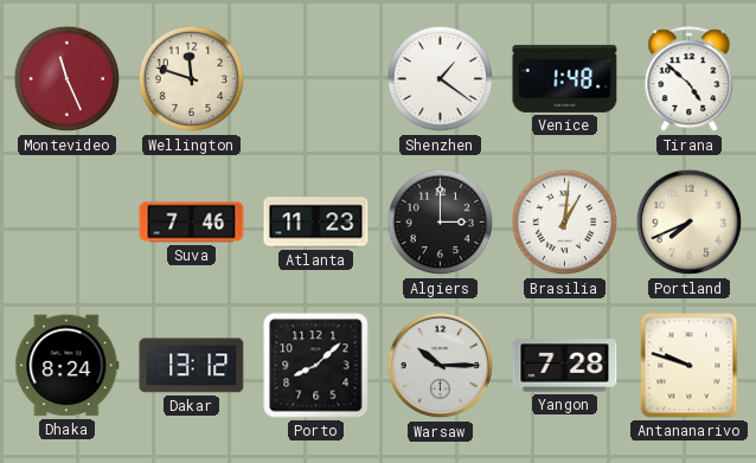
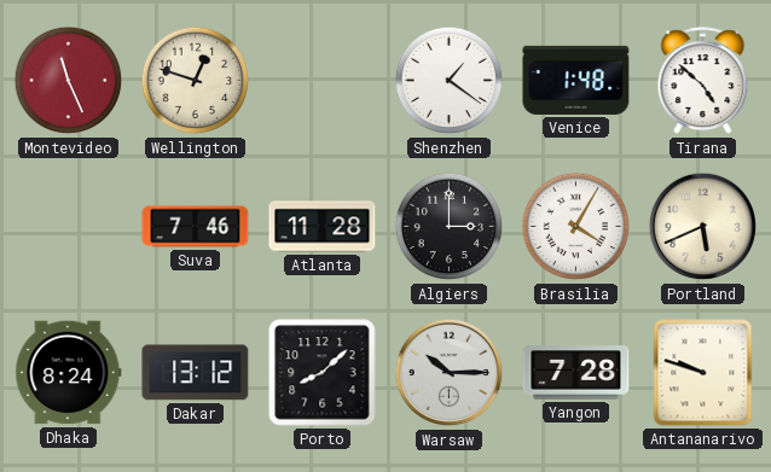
Wellington: 11:48 -> 12:48 (196, 81)
Atlanta: 11:23 -> 11:28 (323, 227)
Brasilia: 1:01 -> 4:05 (576, 227)
Portland: 7:41 -> 5:41 (703, 227)
